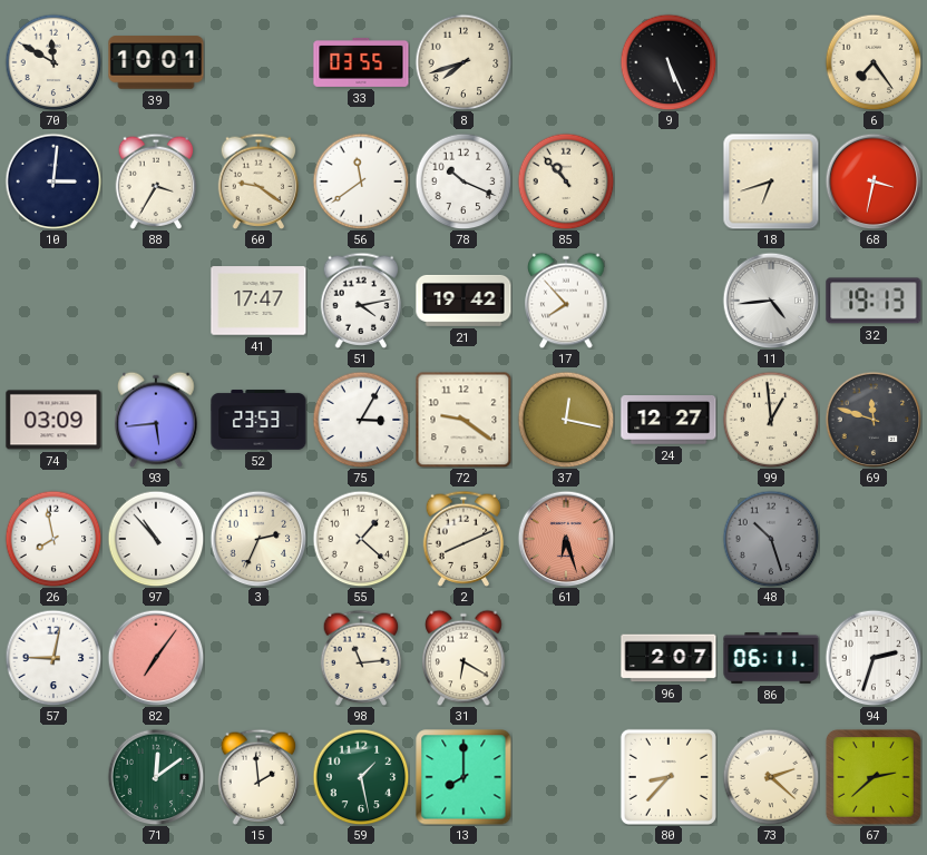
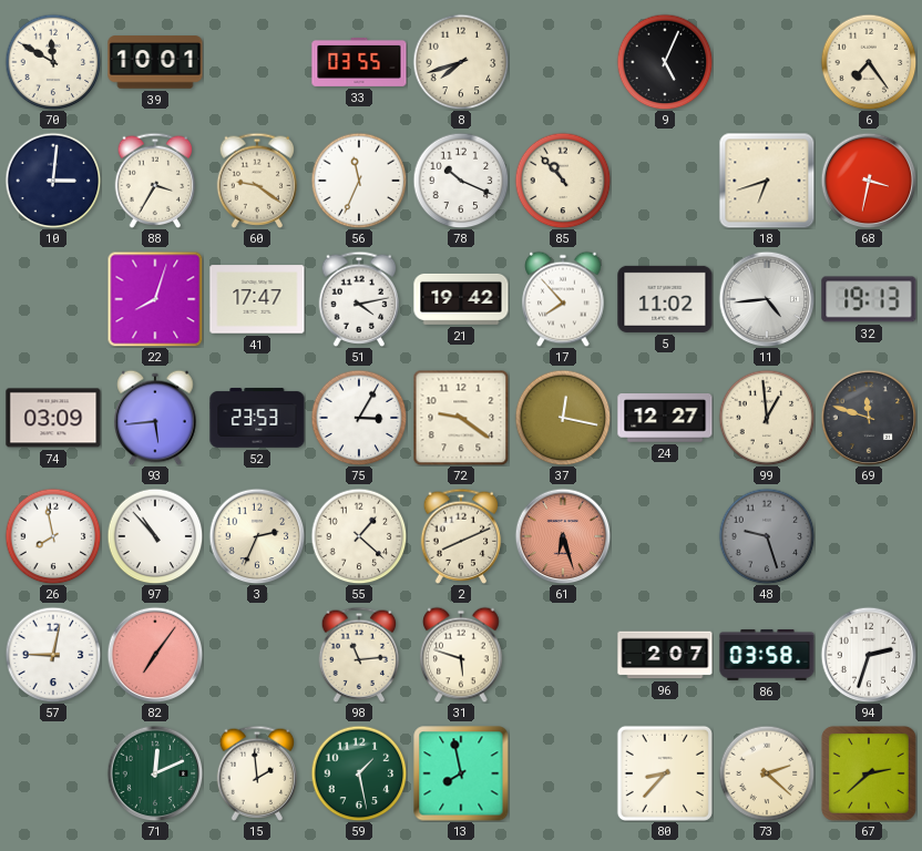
9: 5:26 -> 5:04 (665, 62)
56: 11:39 -> 11:34 (359, 181)
22: none -> 8:03 (155, 299)
5: none -> 11:02 (665, 299)
48: 10:27 -> 9:27 (767, 536)
31: 6:20 -> 5:48 (461, 655)
86: 06:11 -> 03:58 (767, 655)
71: 12:09 -> 12:11 (155, 773)
13: 8:00 -> 7:58 (461, 773)
